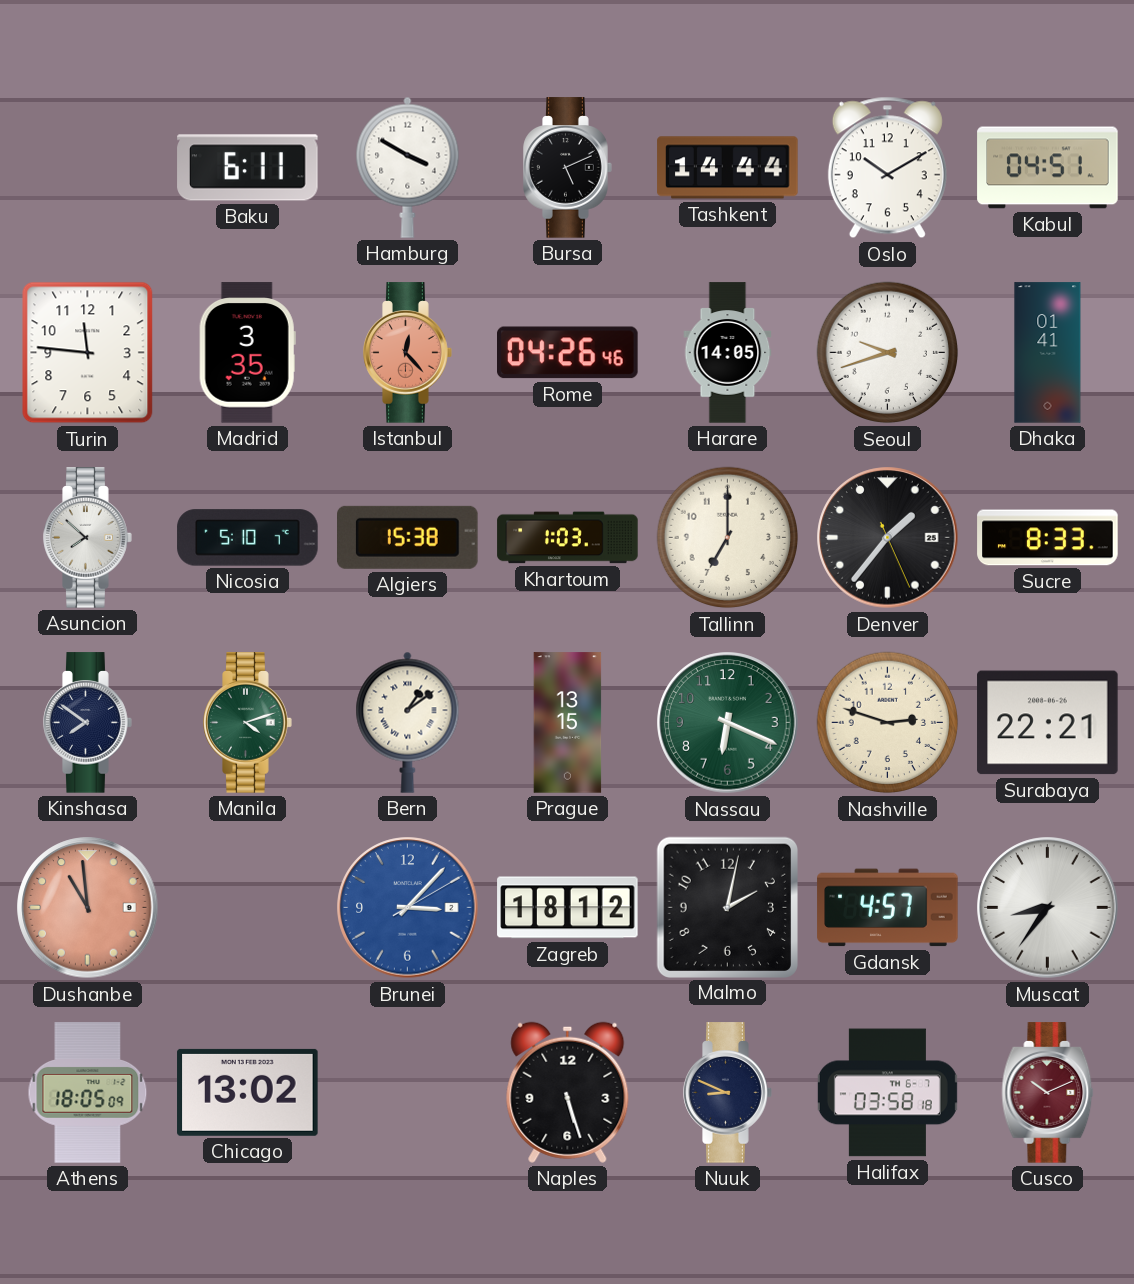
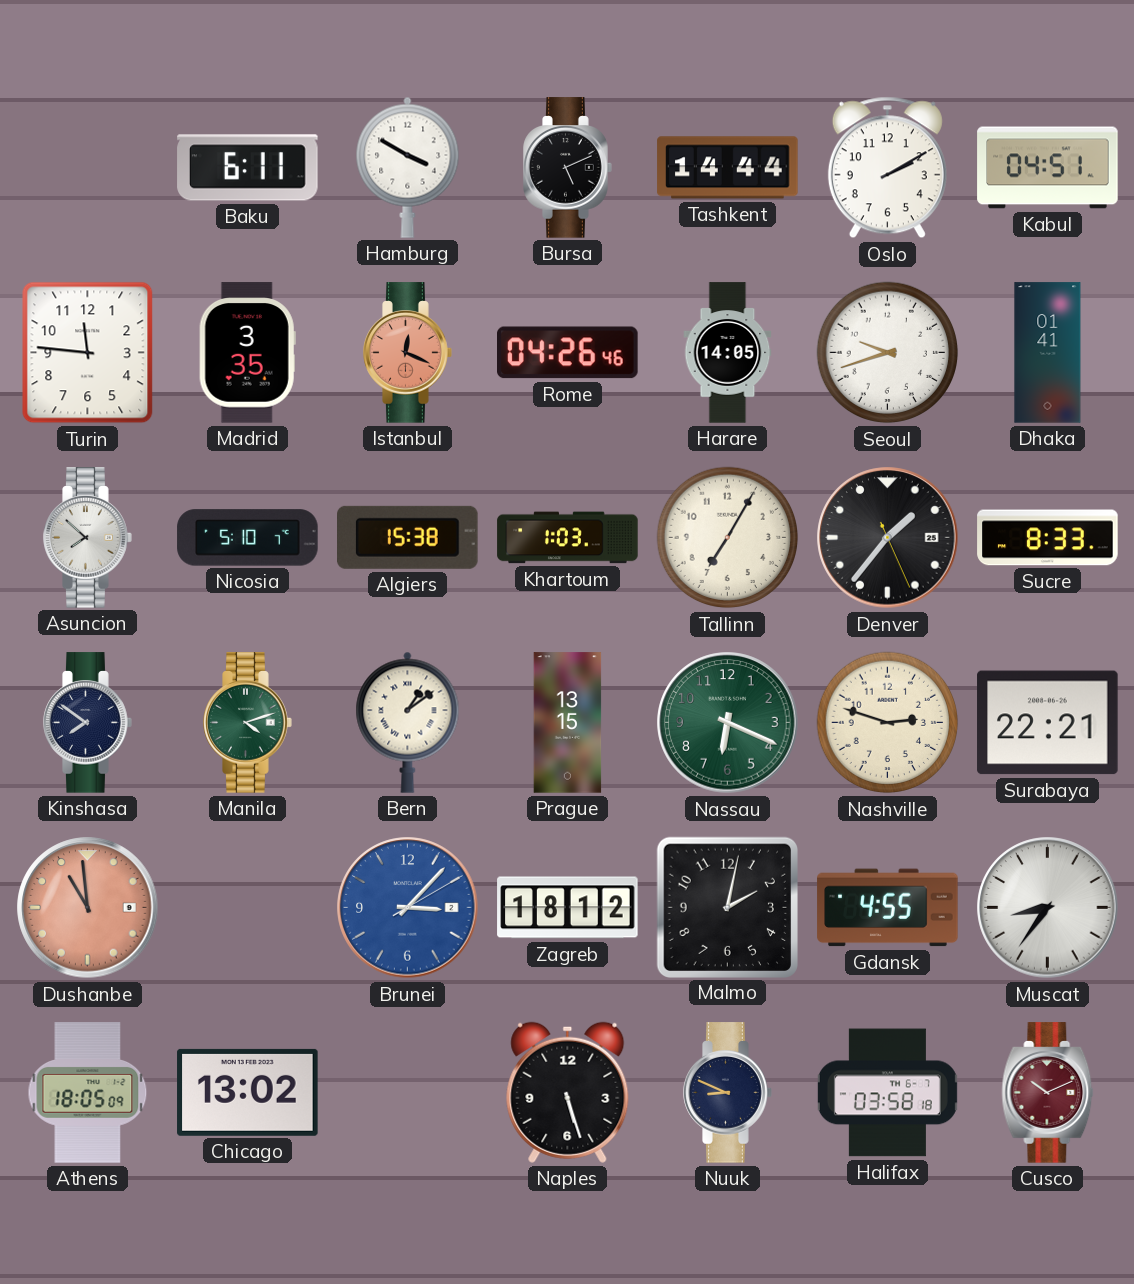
Oslo: 10:10 -> 2:10 (887, 168)
Istanbul: 12:23 -> 12:19 (408, 353)
Tallinn: 7:00 -> 7:05 (728, 538)
Gdansk: 4:57 -> 4:55 (888, 908)
